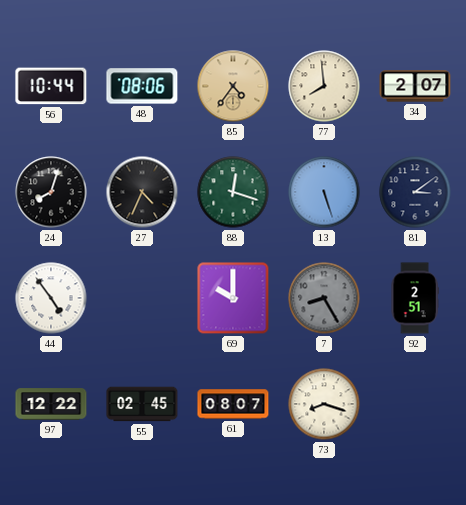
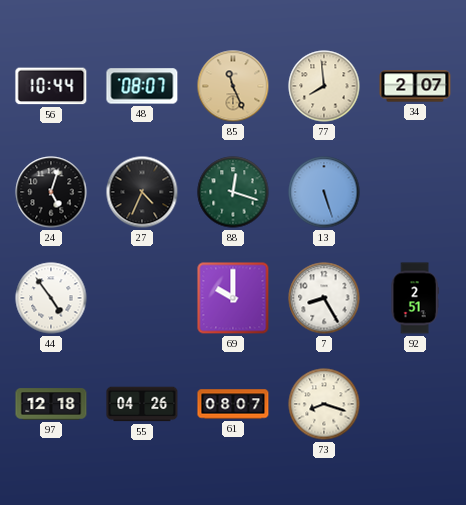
48: 08:06 -> 08:07 (142, 86)
85: 4:36 -> 11:26 (233, 86)
24: 8:03 -> 5:03 (51, 192)
81: 3:09 -> none (415, 192)
7 dial: grey -> white (324, 298)
97: 12:22 -> 12:18 (51, 404)
55: 02:45 -> 04:26 (142, 404)
